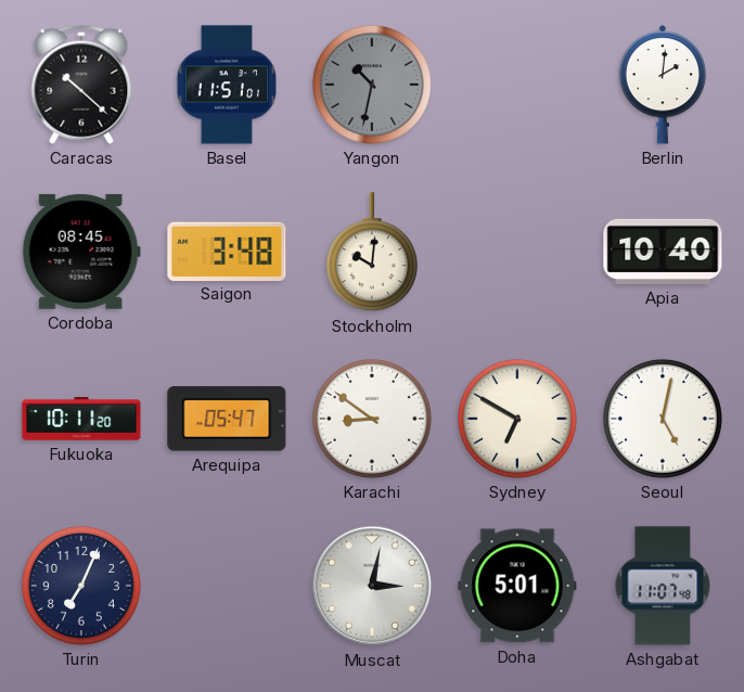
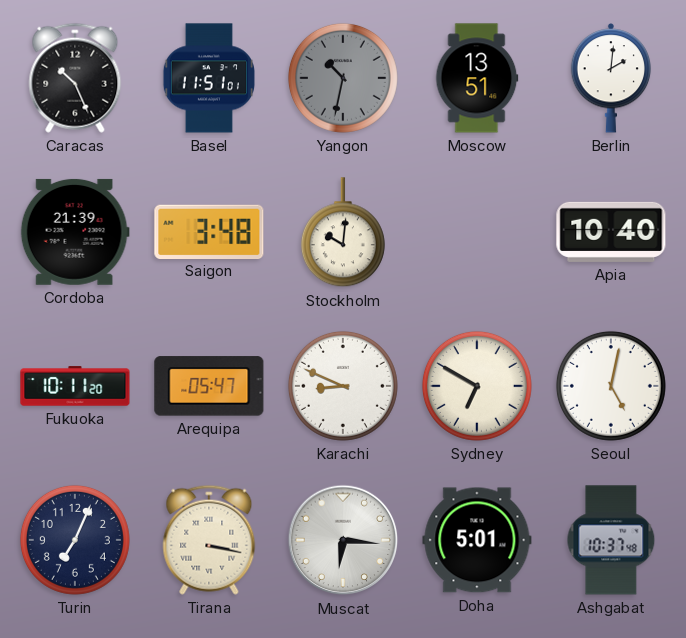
Caracas: 10:22 -> 10:26 (75, 78)
Moscow: none -> 13:51 (477, 78)
Cordoba: 08:45 -> 21:39 (75, 232)
Karachi: 8:51 -> 8:49 (343, 386)
Tirana: none -> 3:17 (209, 540)
Muscat: 3:02 -> 6:16 (343, 540)
Ashgabat: 11:07 -> 10:37 (611, 540)
